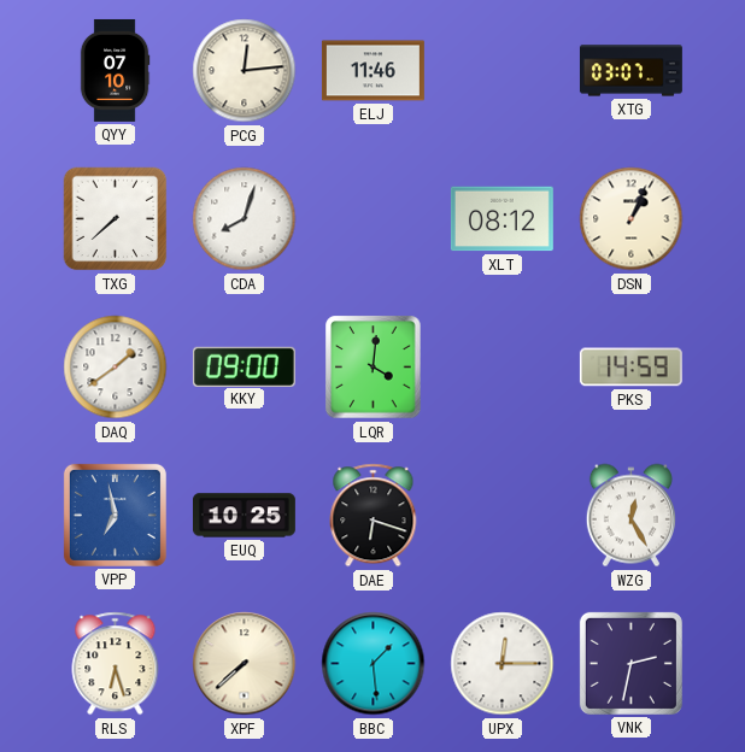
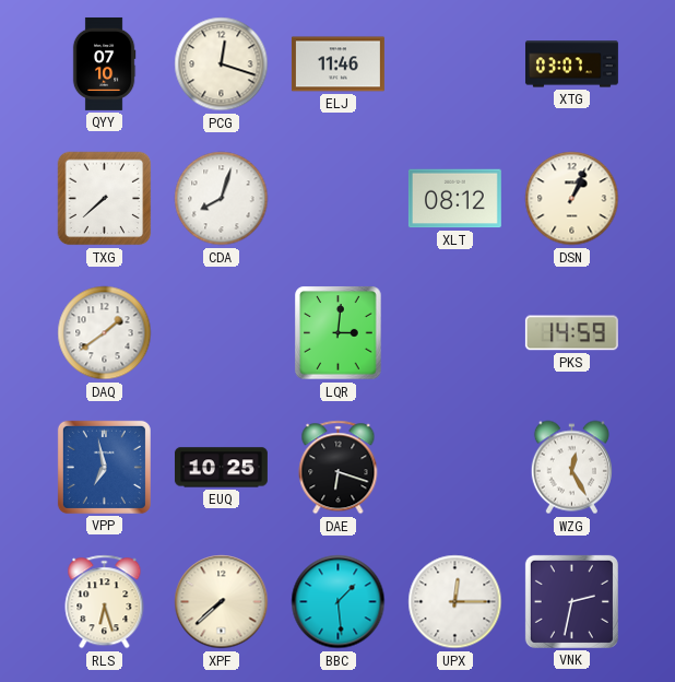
PCG: 12:14 -> 12:18 (222, 64)
KKY: 09:00 -> none (244, 366)
LQR: 4:01 -> 3:01 (339, 333)
